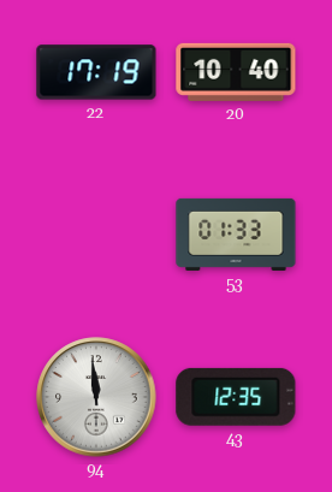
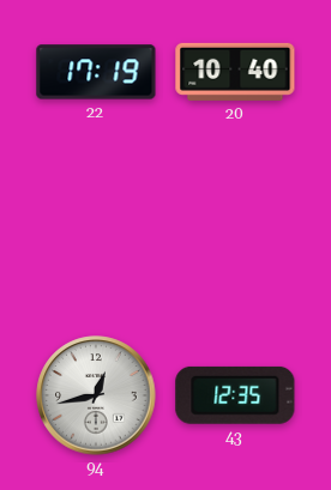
53: 01:33 -> none (236, 235)
94: 11:59 -> 12:43 (96, 395)
